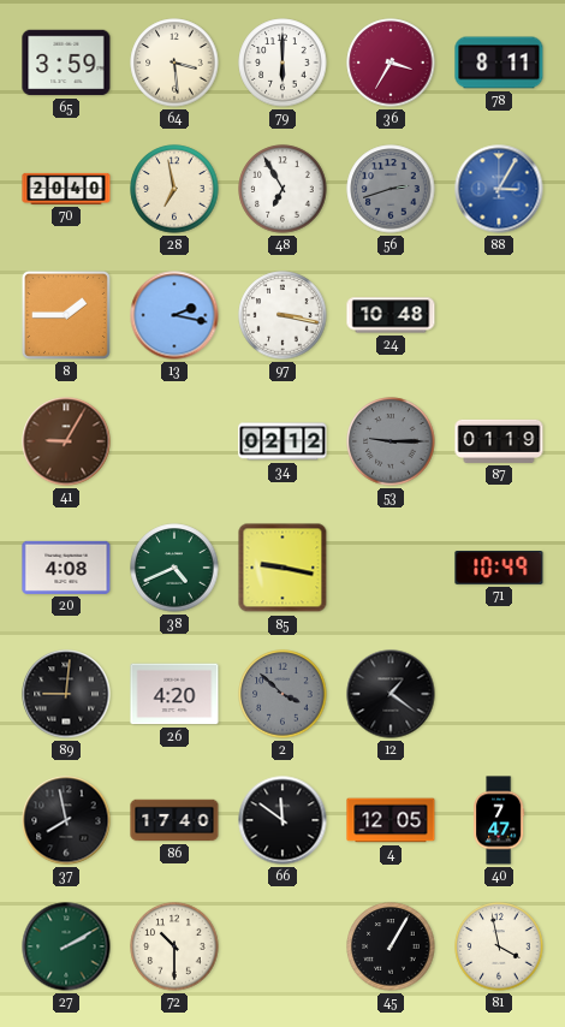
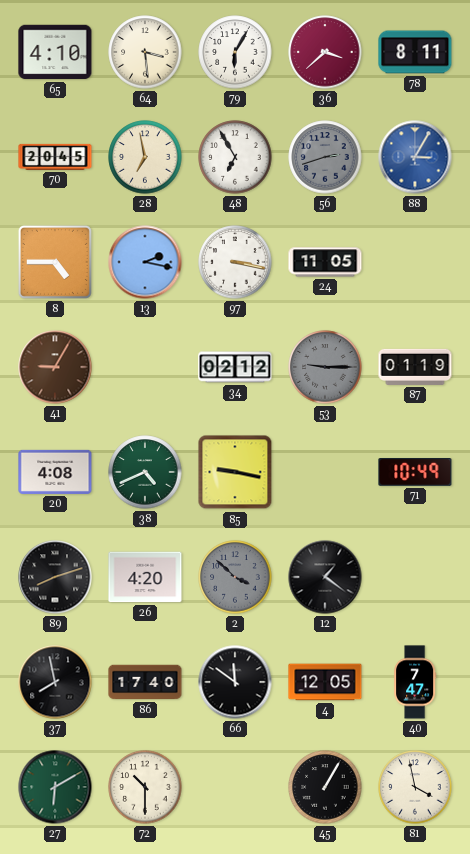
65: 3:59 -> 4:10 (55, 52)
79: 6:00 -> 6:05 (235, 52)
36: 3:35 -> 3:38 (325, 52)
70: 20:40 -> 20:45 (55, 157)
8: 1:45 -> 4:45 (55, 262)
24: 10:48 -> 11:05 (325, 262)
89: 9:01 -> 8:12 (55, 577)
27: 2:10 -> 6:10 (55, 787)
